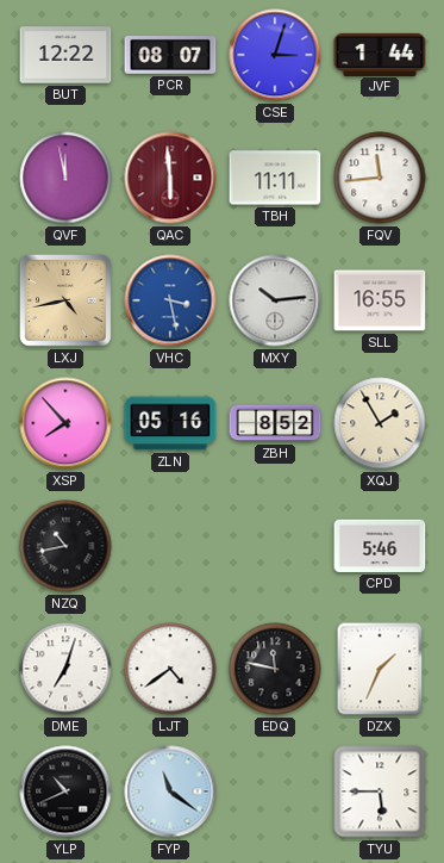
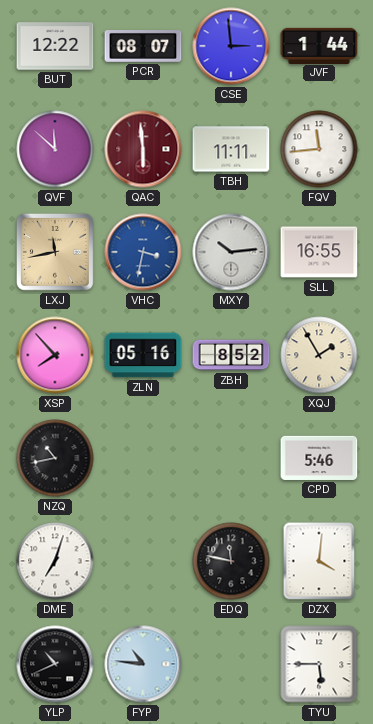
CSE: 3:03 -> 2:59 (231, 46)
QVF: 11:58 -> 11:52 (55, 149)
LXJ: 4:43 -> 11:43 (55, 252)
VHC: 3:28 -> 3:32 (143, 252)
LJT: 4:39 -> none (170, 669)
DZX: 1:34 -> 4:01 (319, 561)
FYP: 11:21 -> 10:46 (143, 664)
